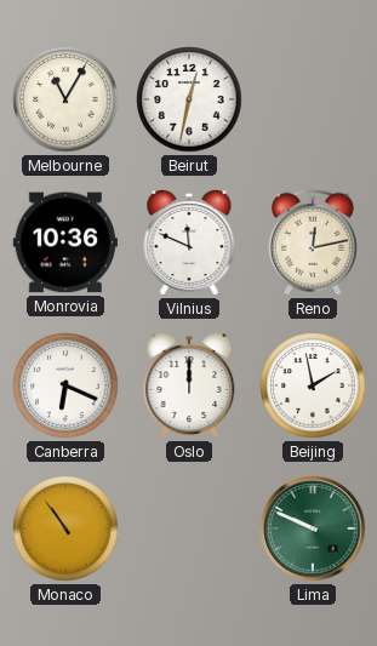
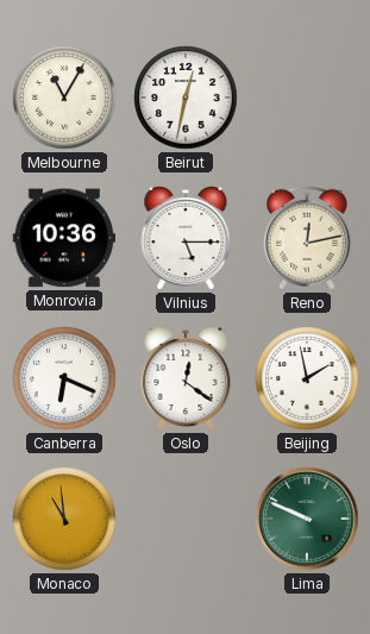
Vilnius: 11:49 -> 5:15 (186, 239)
Oslo: 12:00 -> 12:21 (186, 379)
Monaco: 10:54 -> 10:59 (64, 519)
